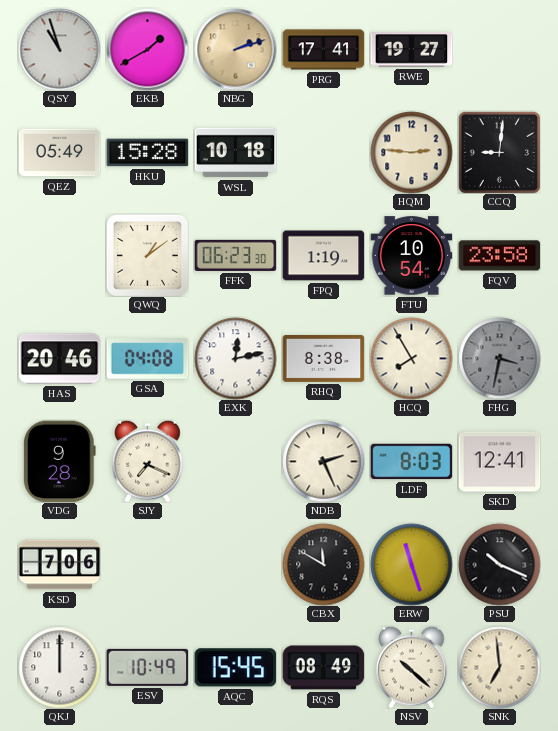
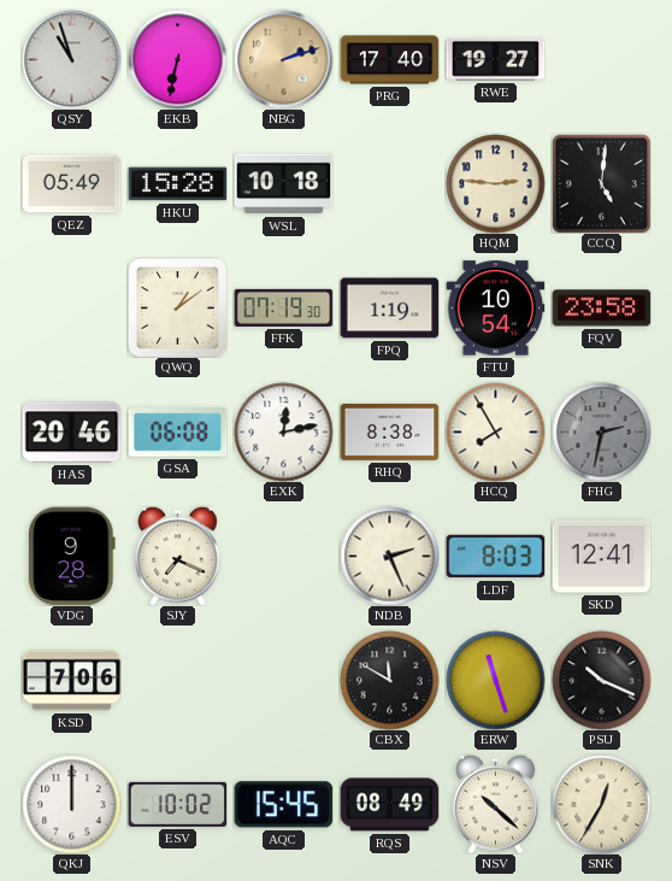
EKB: 1:40 -> 6:32 (177, 59)
PRG: 17:41 -> 17:40 (389, 60)
CCQ: 9:01 -> 5:01 (601, 183)
FFK: 06:23 -> 07:19 (283, 307)
GSA: 04:08 -> 06:08 (177, 433)
FHG: 3:32 -> 2:32 (601, 431)
ESV: 10:49 -> 10:02 (177, 804)
SNK: 6:59 -> 12:35 (601, 804)
